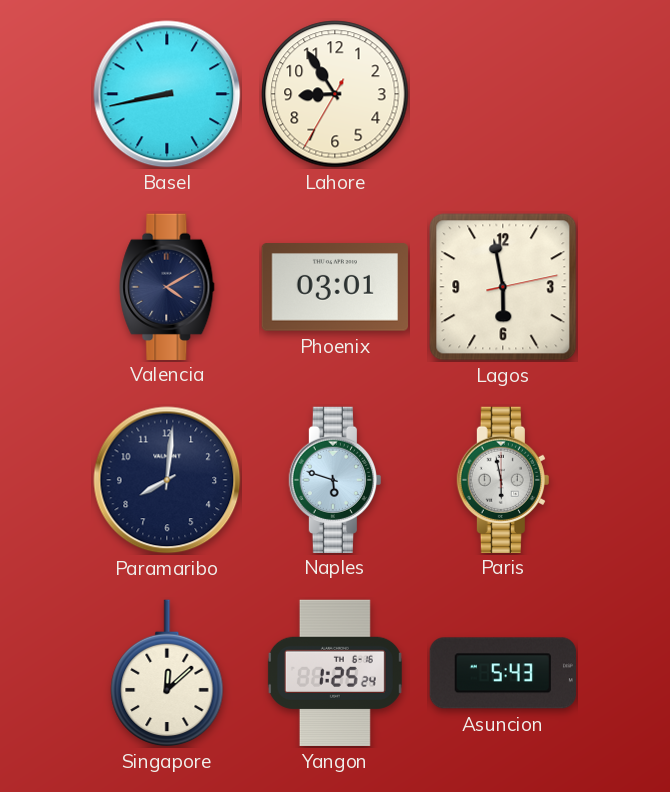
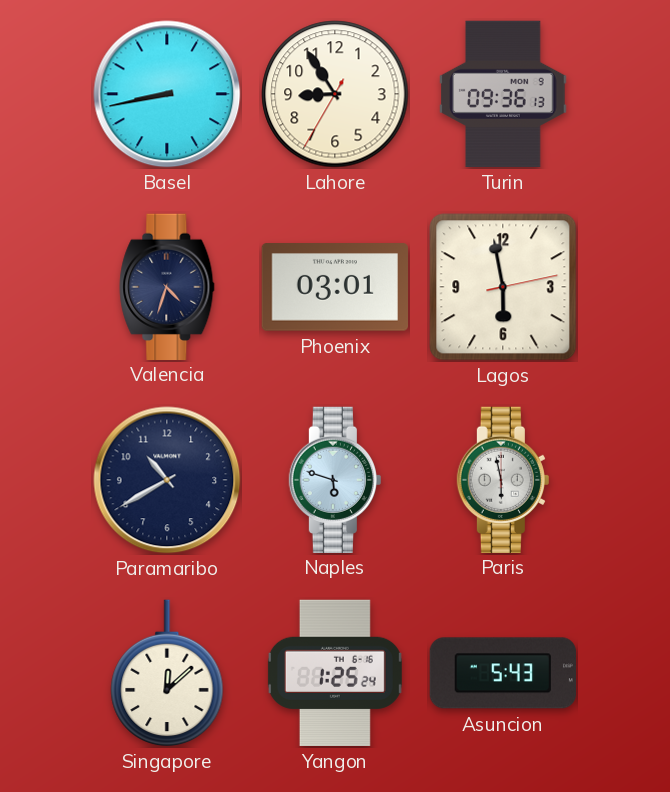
Turin: none -> 09:36 (503, 94)
Valencia: 4:10 -> 4:33 (167, 286)
Paramaribo: 8:01 -> 10:40 (167, 480)
